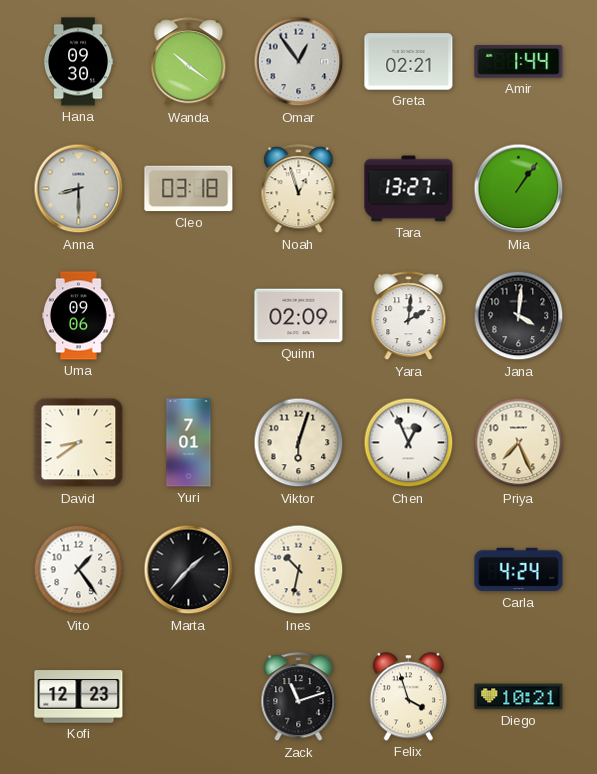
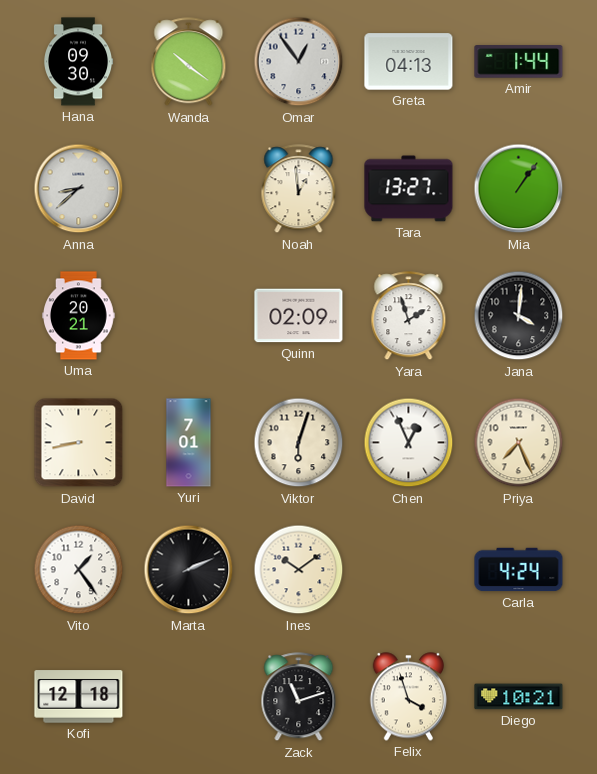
Greta: 02:21 -> 04:13 (409, 62)
Anna: 8:30 -> 8:38 (79, 189)
Cleo: 03:18 -> none (189, 189)
Noah: 12:57 -> 12:59 (299, 189)
Uma: 09:06 -> 20:21 (79, 316)
Yara: 2:01 -> 1:57 (409, 316)
David: 8:39 -> 8:43 (79, 443)
Marta: 1:37 -> 2:11 (189, 570)
Ines: 10:32 -> 10:09 (299, 570)
Kofi: 12:23 -> 12:18 (79, 697)
